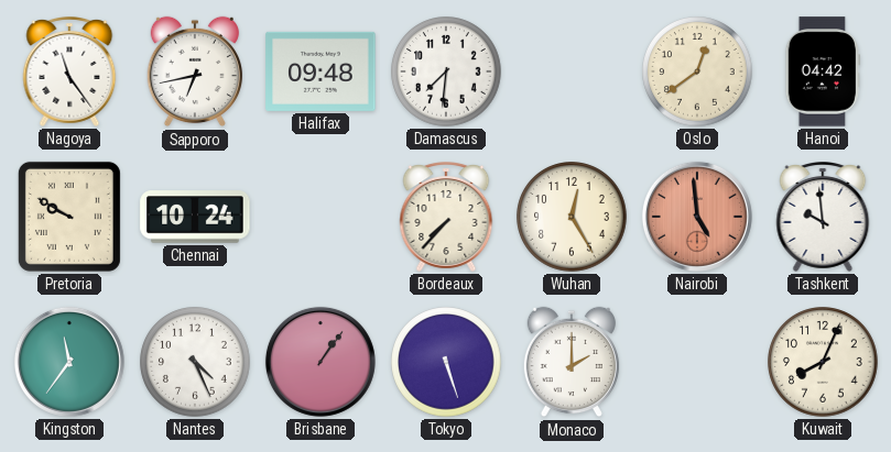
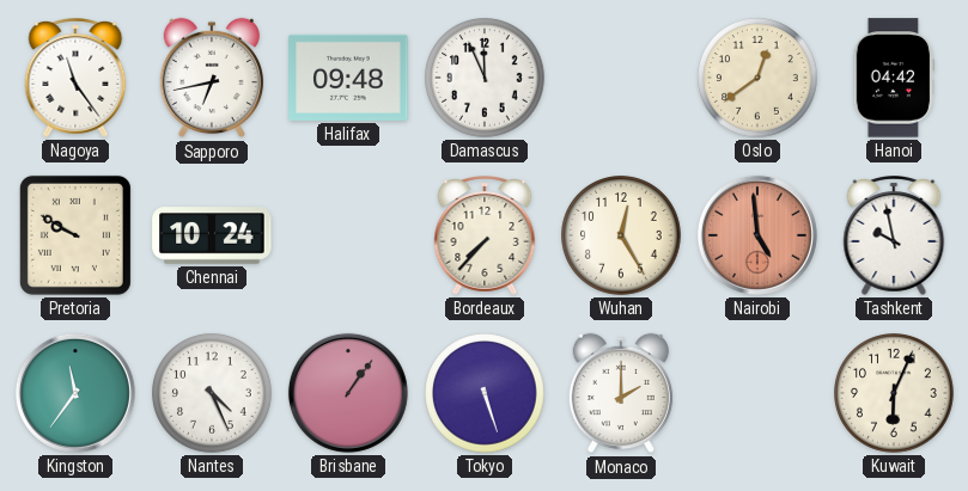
Damascus: 7:31 -> 11:56 (485, 78)
Tashkent: 9:59 -> 9:58 (894, 237)
Kuwait: 8:04 -> 6:04 (894, 393)
